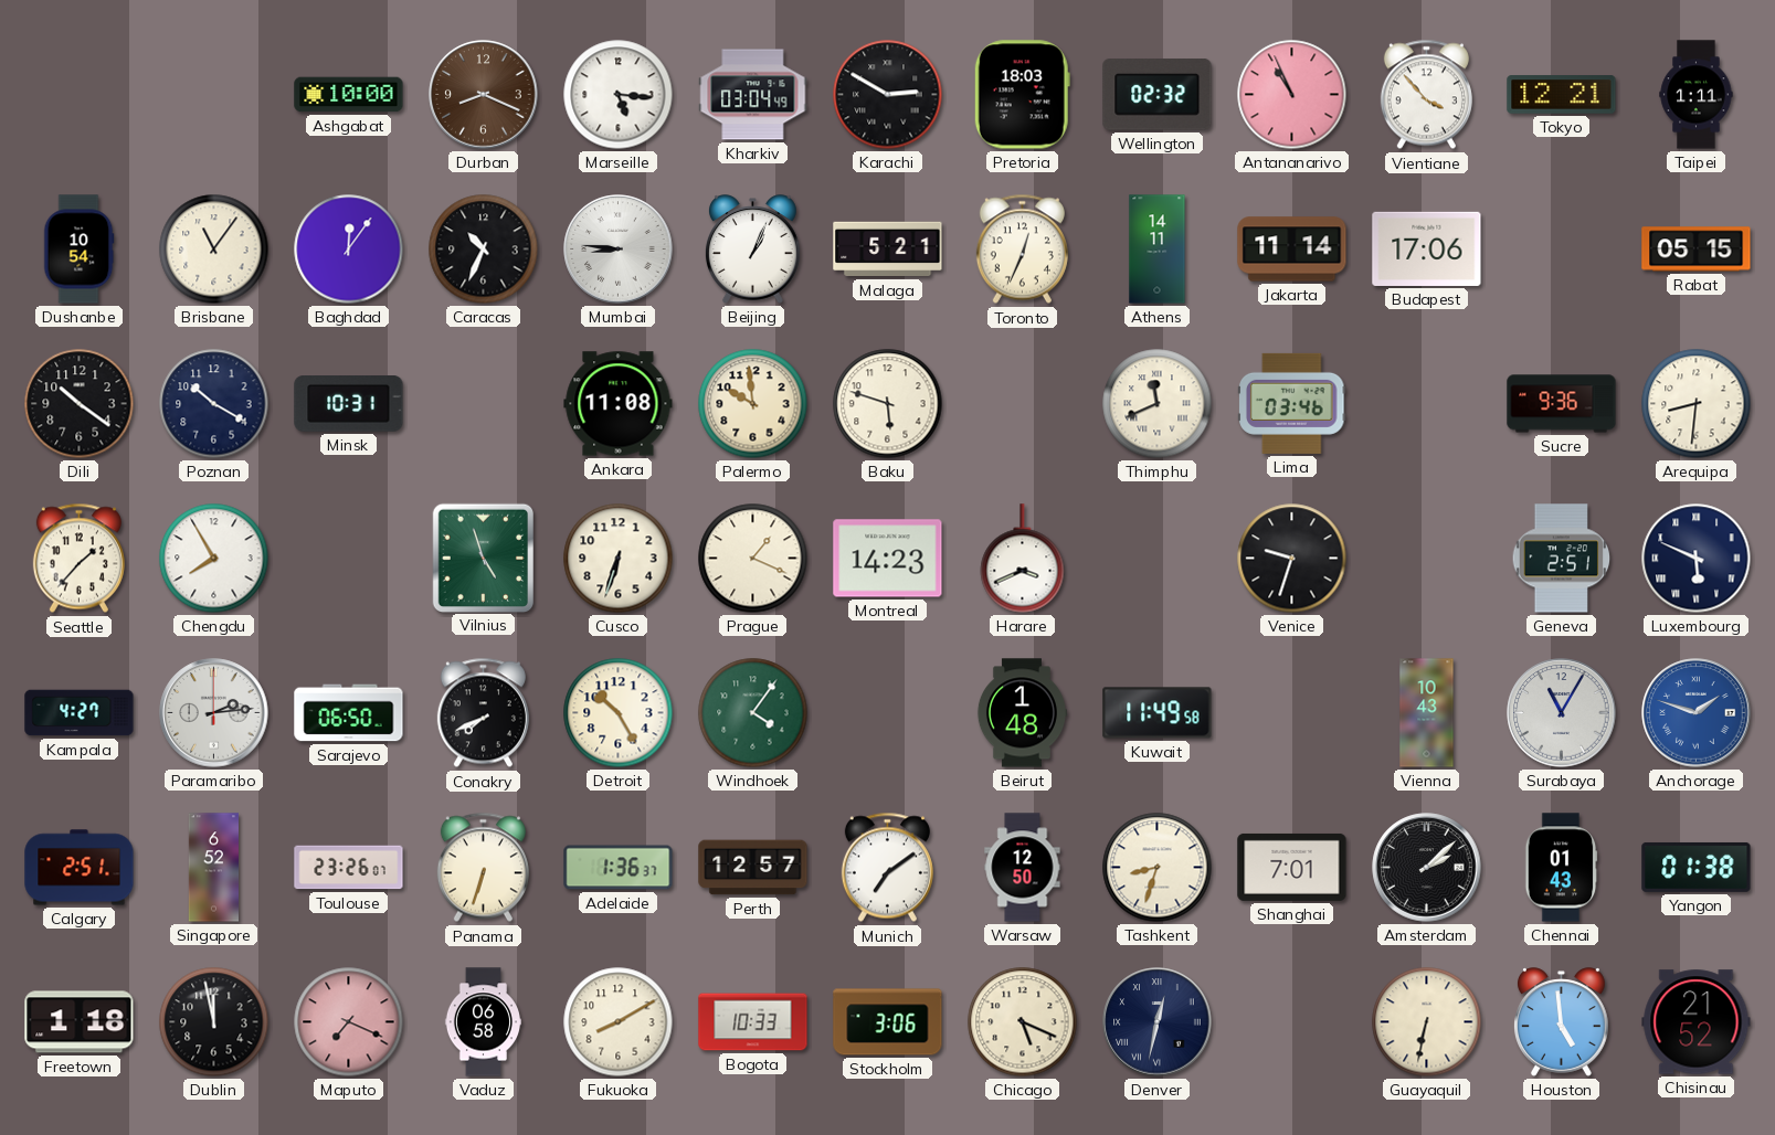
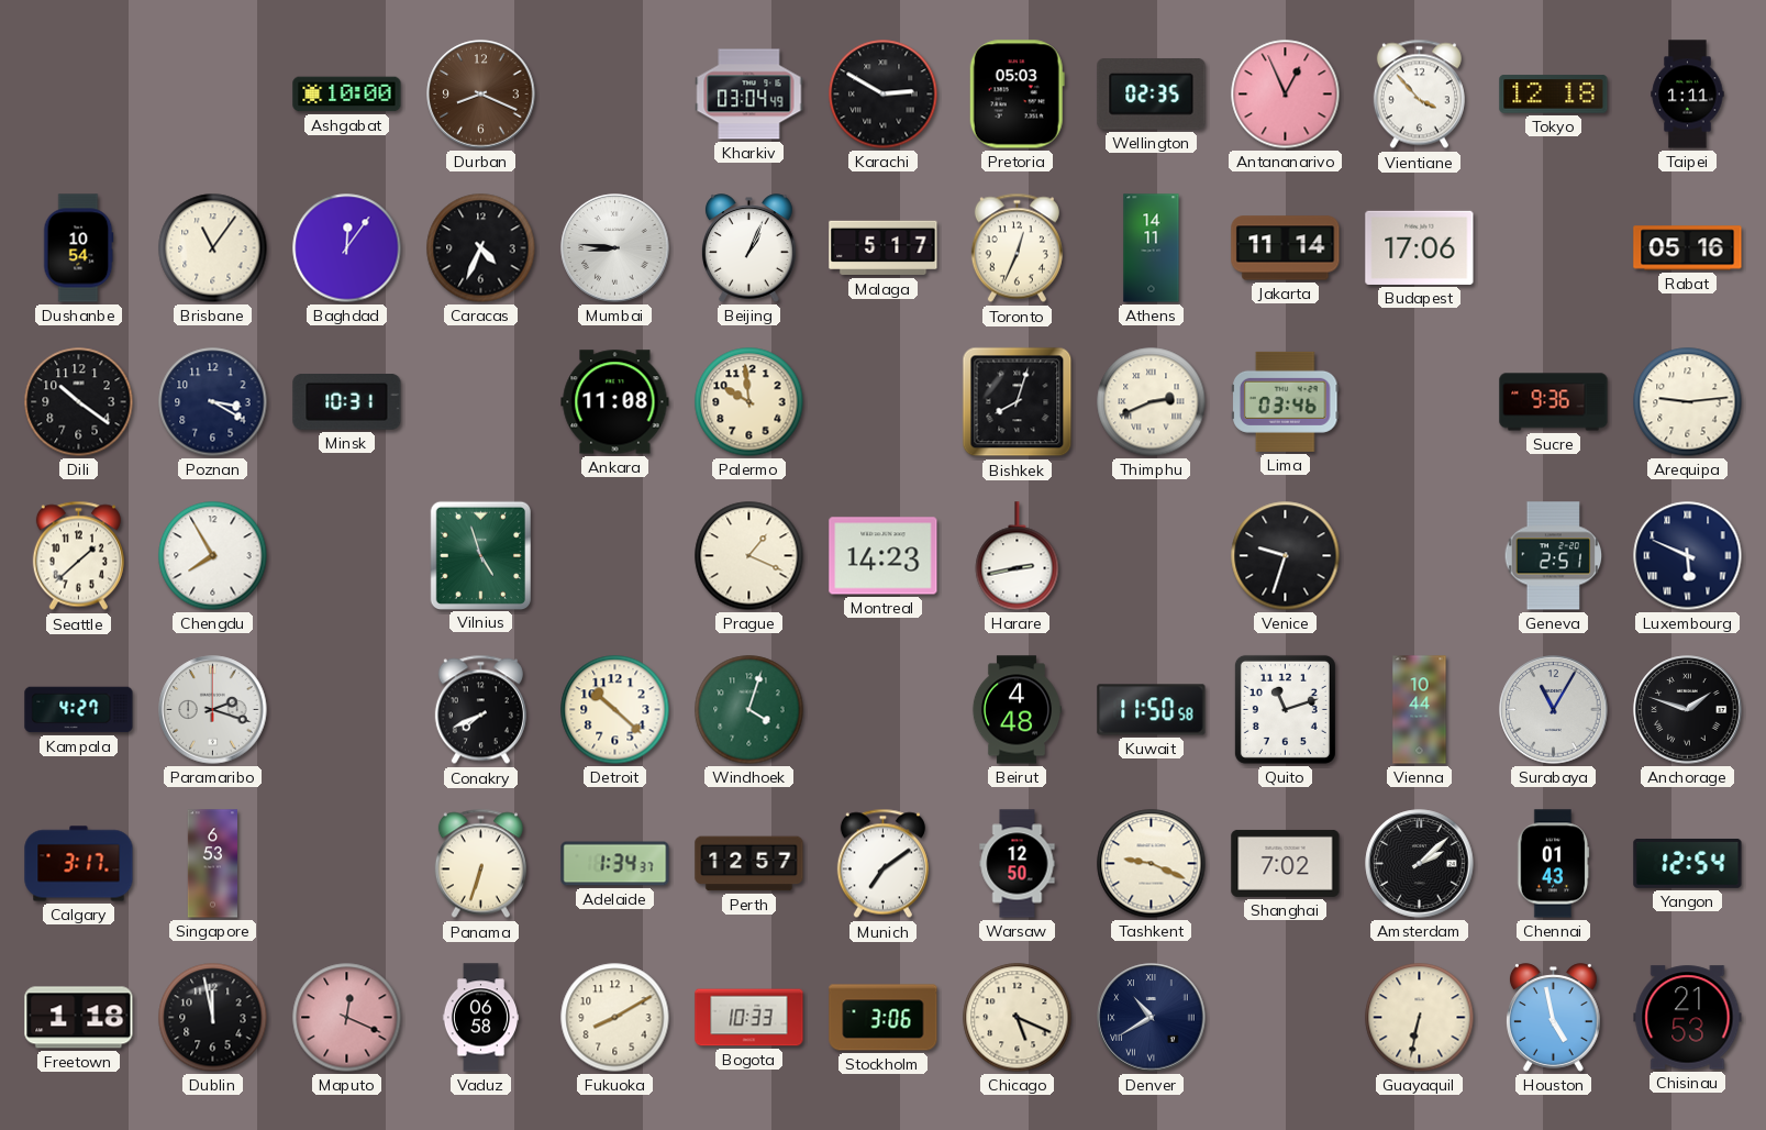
Marseille: 5:16 -> none (619, 95)
Pretoria: 18:03 -> 05:03 (1017, 95)
Wellington: 02:32 -> 02:35 (1152, 95)
Antananarivo: 10:56 -> 12:56 (1286, 95)
Tokyo: 12:21 -> 12:18 (1554, 95)
Caracas: 10:34 -> 4:34 (481, 248)
Malaga: 5:21 -> 5:17 (884, 248)
Rabat: 05:15 -> 05:16 (1688, 248)
Poznan: 10:20 -> 3:20 (213, 402)
Baku: 5:48 -> none (888, 404)
Bishkek: none -> 8:03 (1018, 402)
Thimphu: 11:41 -> 2:41 (1152, 402)
Arequipa: 8:31 -> 9:14 (1688, 402)
Seattle: 1:37 -> 1:38 (78, 556)
Cusco: 6:33 -> none (619, 559)
Harare: 3:41 -> 2:43 (1018, 556)
Paramaribo: 2:14 -> 2:18 (213, 710)
Sarajevo: 06:50 -> none (349, 713)
Detroit: 10:25 -> 10:22 (615, 710)
Windhoek: 4:06 -> 4:03 (749, 710)
Beirut: 1:48 -> 4:48 (1015, 710)
Kuwait: 11:49 -> 11:50 (1152, 710)
Quito: none -> 11:12 (1285, 709)
Vienna: 10:43 -> 10:44 (1420, 710)
Anchorage dial: blue -> black (1688, 710)
Calgary: 2:51 -> 3:17 (79, 864)
Singapore: 6:52 -> 6:53 (212, 864)
Toulouse: 23:26 -> none (349, 868)
Adelaide: 1:36 -> 1:34 (615, 864)
Tashkent: 8:33 -> 9:19 (1152, 864)
Shanghai: 7:01 -> 7:02 (1286, 863)
Yangon: 01:38 -> 12:54 (1688, 863)
Maputo: 7:19 -> 12:19 (347, 1018)
Denver: 12:32 -> 10:40 (1152, 1018)
Houston: 4:59 -> 4:58 (1554, 1018)
Chisinau: 21:52 -> 21:53 (1688, 1018)
